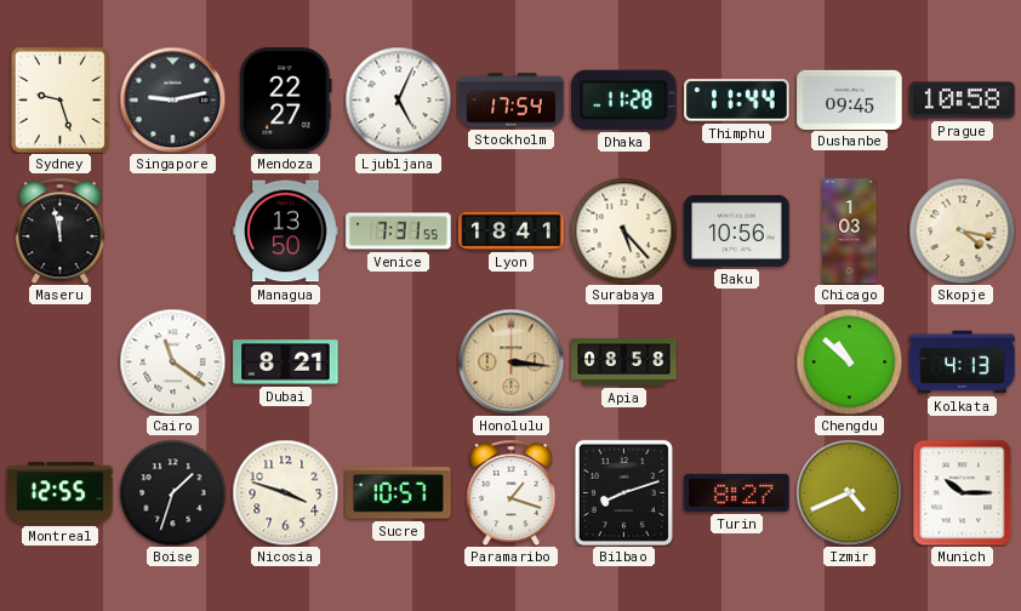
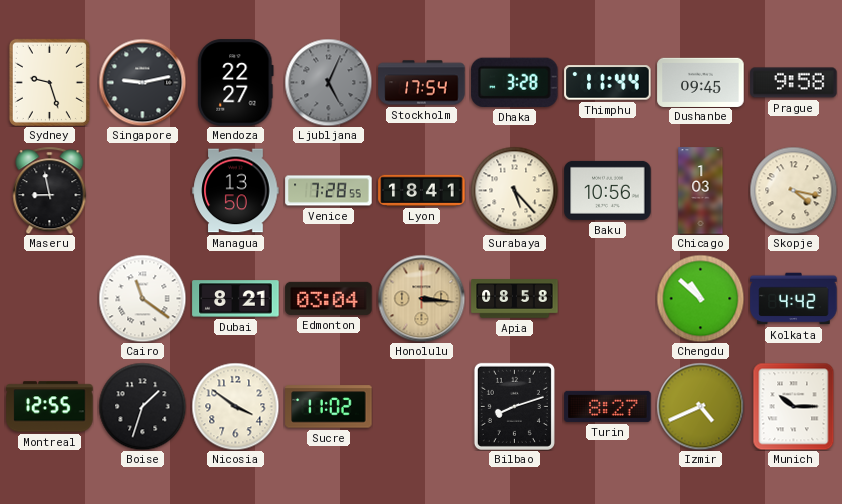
Ljubljana dial: white -> grey (328, 82)
Dhaka: 11:28 -> 3:28 (515, 82)
Prague: 10:58 -> 9:58 (794, 83)
Maseru: 11:58 -> 8:58 (50, 190)
Venice: 7:31 -> 7:28 (329, 191)
Edmonton: none -> 03:04 (329, 298)
Kolkata: 4:13 -> 4:42 (794, 299)
Nicosia: 3:48 -> 3:51 (235, 406)
Sucre: 10:57 -> 11:02 (329, 407)
Paramaribo: 1:18 -> none (512, 492)
